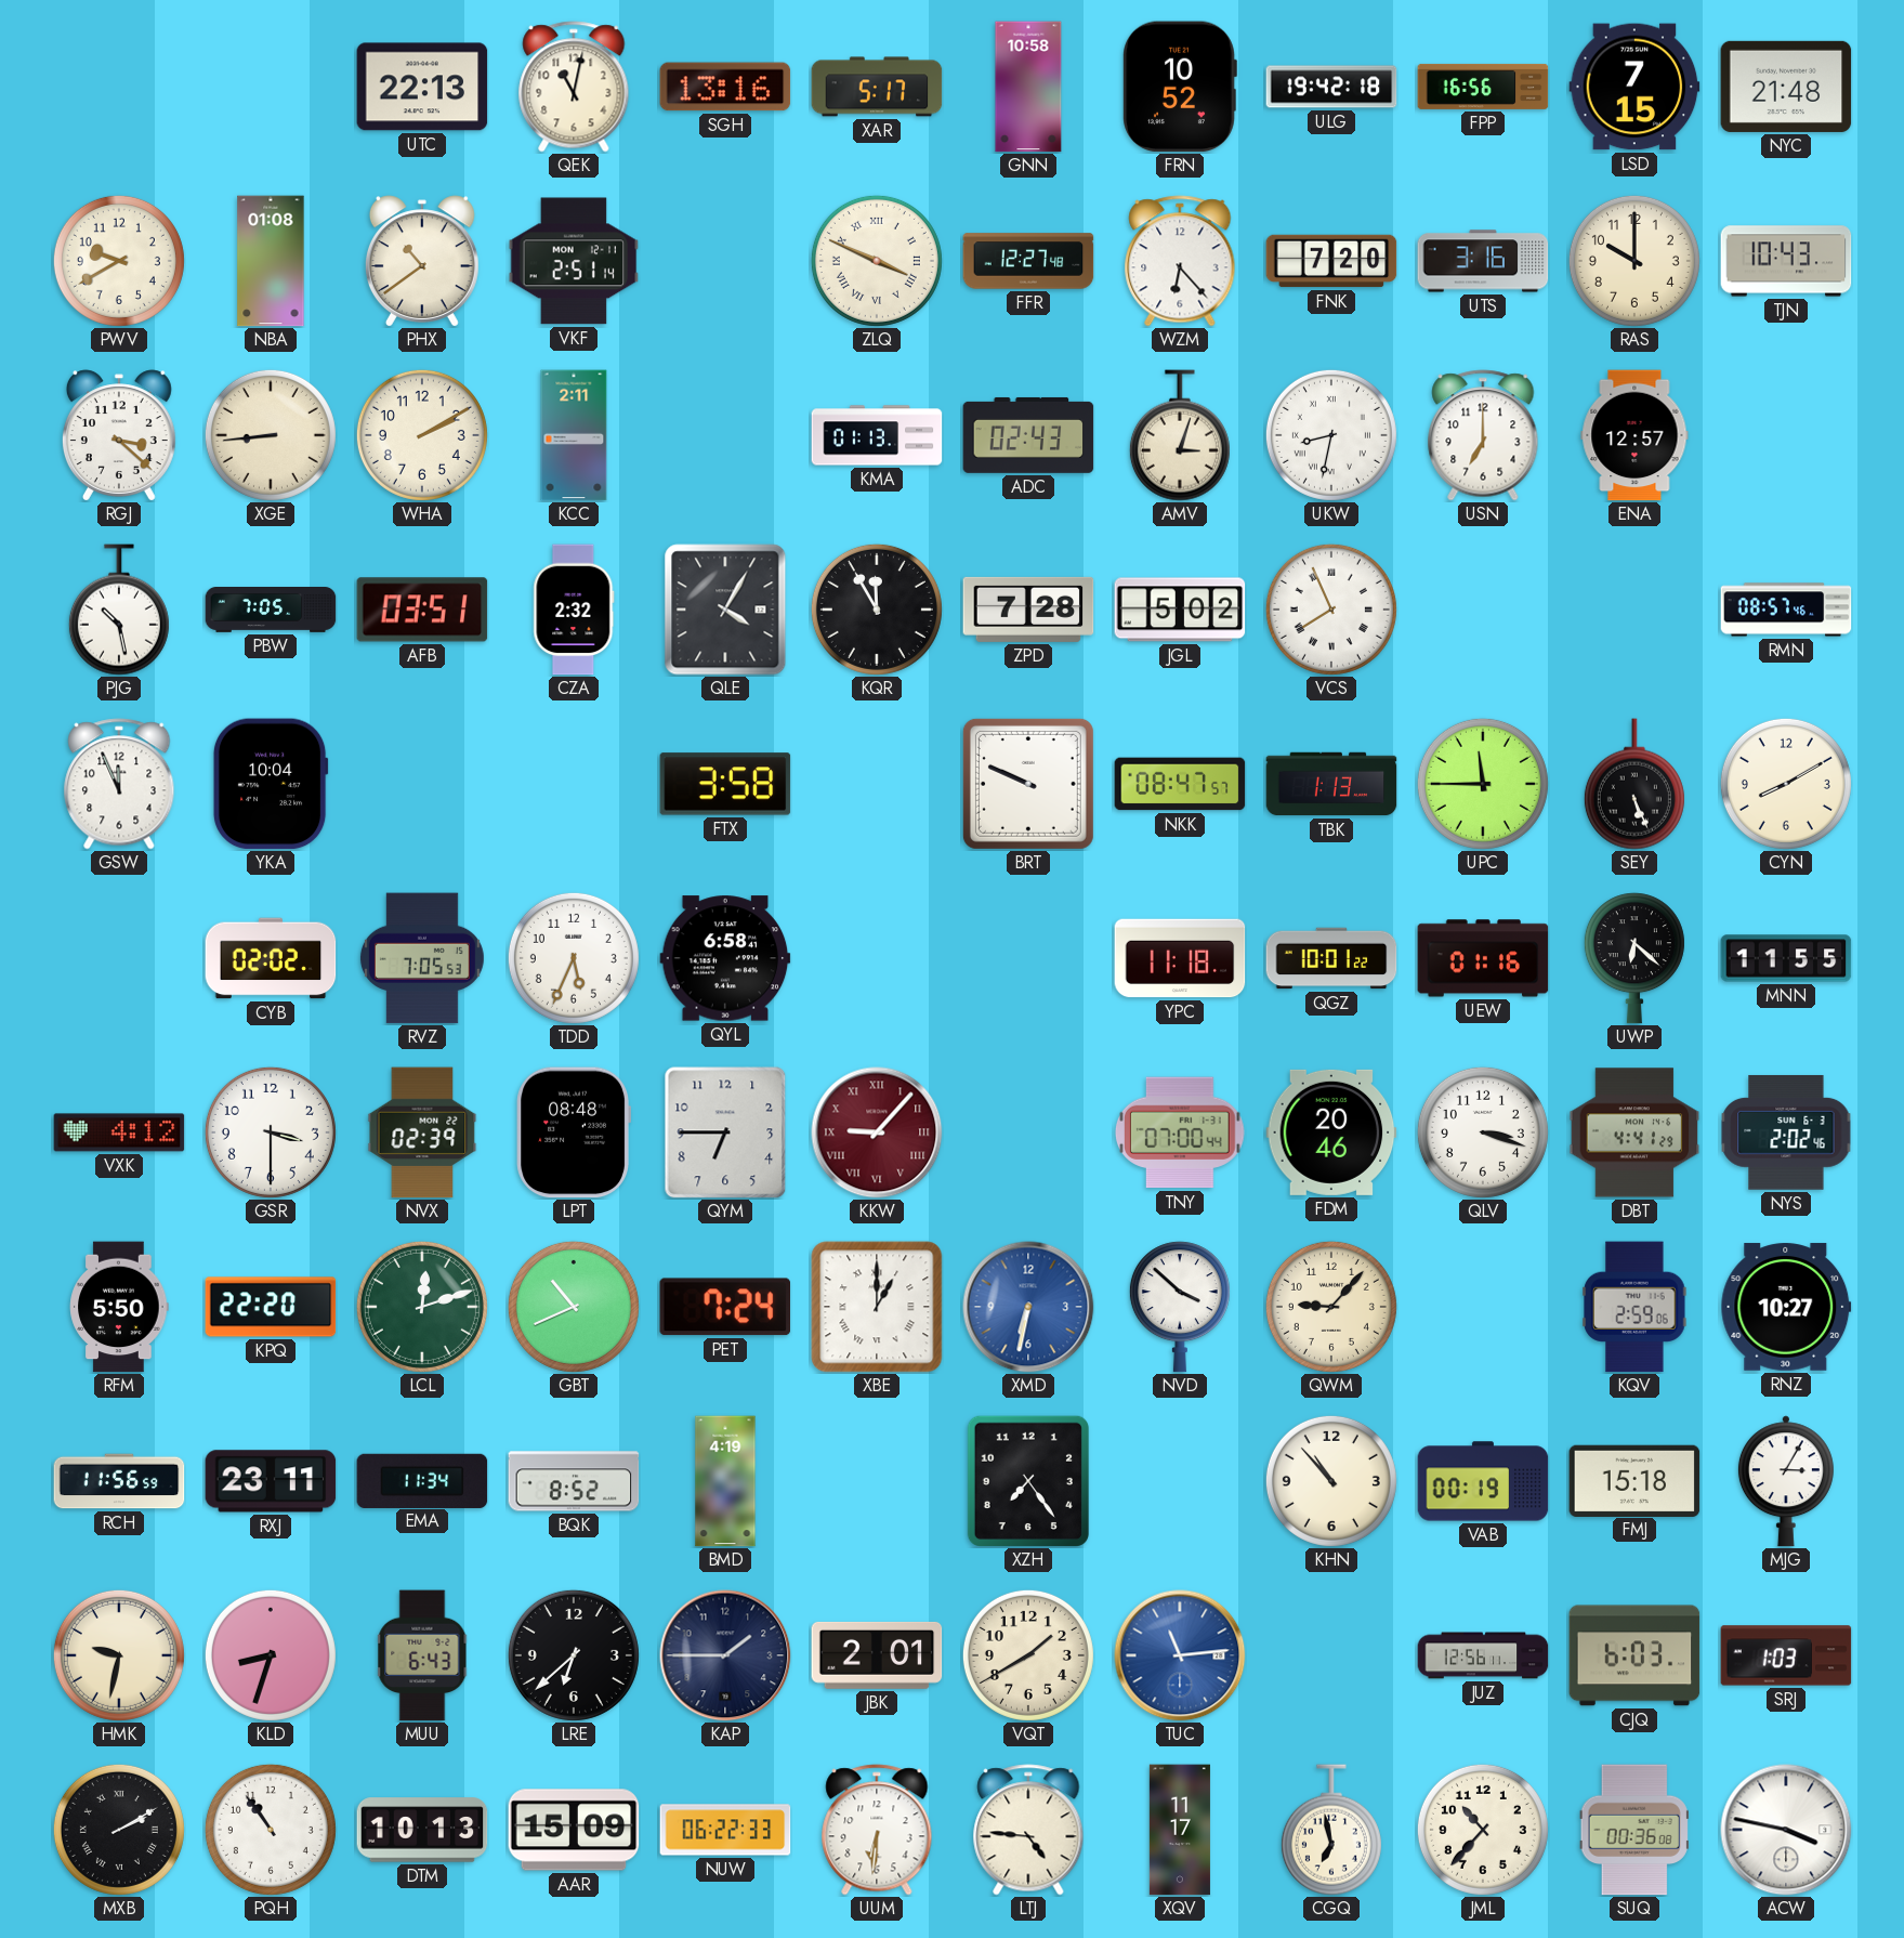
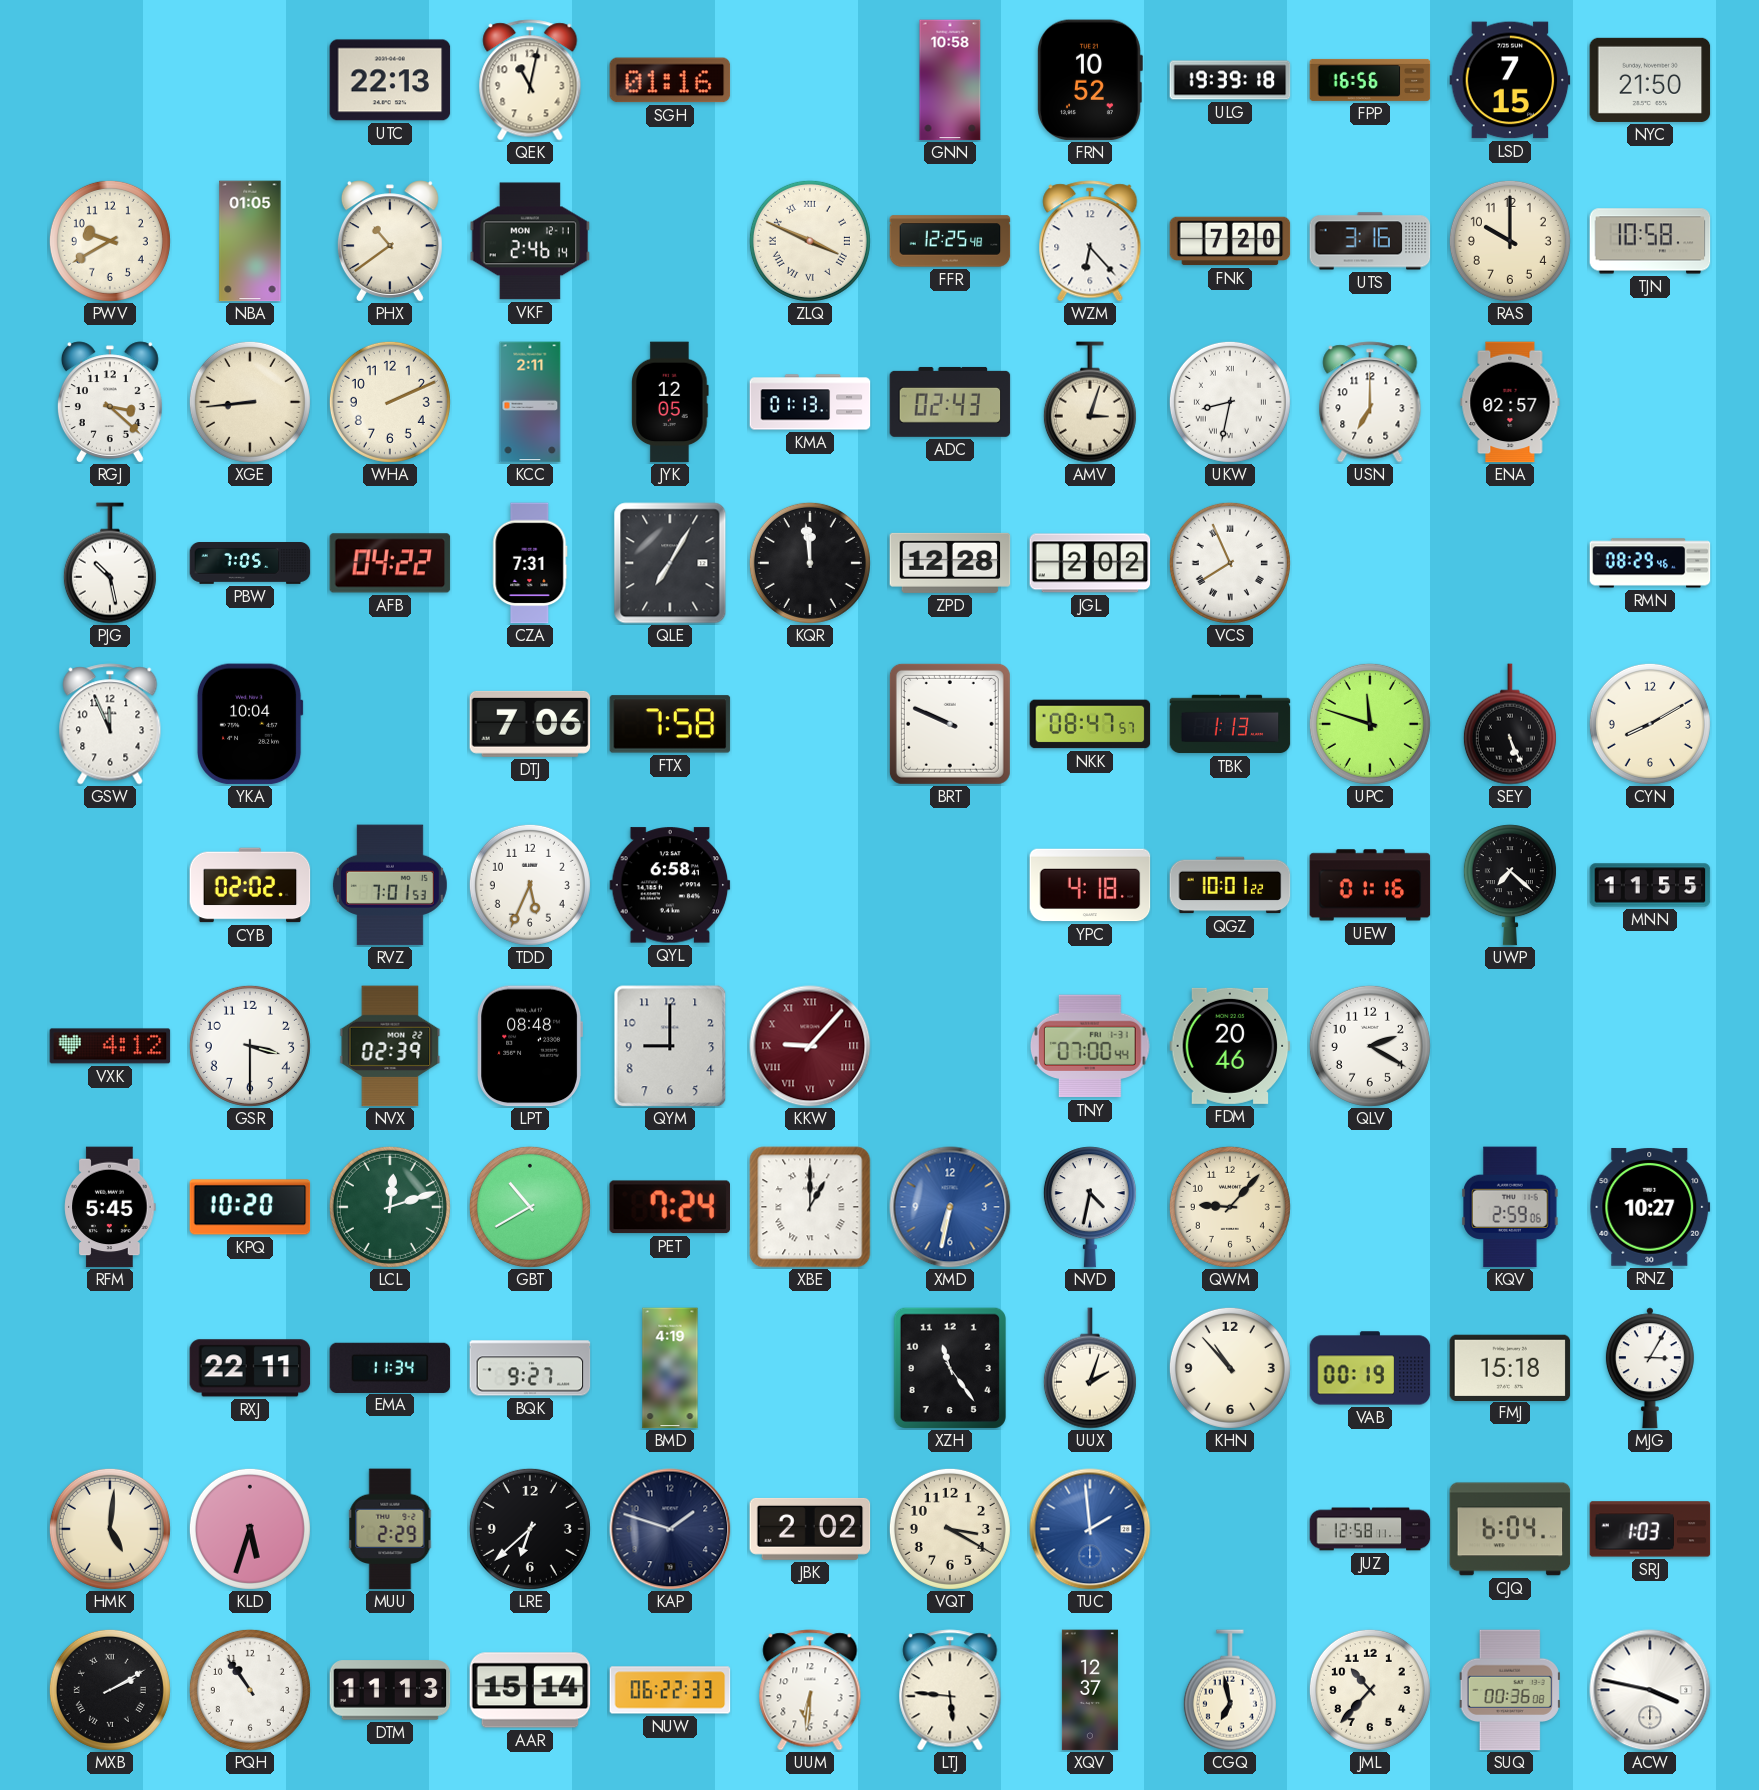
SGH: 13:16 -> 01:16 (670, 80)
XAR: 5:17 -> none (877, 87)
ULG: 19:42 -> 19:39 (1230, 80)
NYC: 21:48 -> 21:50 (1650, 80)
NBA: 01:08 -> 01:05 (250, 241)
VKF: 2:51 -> 2:46 (530, 241)
FFR: 12:27 -> 12:25 (950, 241)
TJN: 10:43 -> 10:58 (1650, 241)
WHA: 2:10 -> 2:11 (390, 402)
JYK: none -> 12:05 (670, 402)
ENA: 12:57 -> 02:57 (1510, 402)
AFB: 03:51 -> 04:22 (390, 563)
CZA: 2:32 -> 7:31 (530, 563)
QLE: 4:05 -> 7:05 (670, 563)
KQR: 11:55 -> 11:59 (810, 563)
ZPD: 7:28 -> 12:28 (950, 563)
JGL: 5:02 -> 2:02 (1090, 563)
RMN: 08:57 -> 08:29 (1650, 563)
DTJ: none -> 7:06 (530, 724)
FTX: 3:58 -> 7:58 (670, 724)
UPC: 11:45 -> 11:48 (1370, 724)
RVZ: 7:05 -> 7:01 (390, 885)
YPC: 11:18 -> 4:18 (1090, 885)
UWP: 6:22 -> 7:22 (1510, 885)
QYM: 6:45 -> 9:00 (670, 1046)
QLV: 3:18 -> 2:20 (1370, 1046)
DBT: 4:41 -> none (1634, 1132)
NYS: 2:02 -> none (1786, 1132)
RFM: 5:50 -> 5:45 (110, 1207)
KPQ: 22:20 -> 10:20 (250, 1207)
GBT: 10:41 -> 10:40 (530, 1207)
NVD: 3:52 -> 4:32 (1090, 1207)
RCH: 11:56 -> none (119, 1481)
RXJ: 23:11 -> 22:11 (250, 1368)
BQK: 8:52 -> 9:27 (530, 1368)
XZH: 7:24 -> 11:24 (950, 1368)
UUX: none -> 2:03 (1090, 1368)
HMK: 9:32 -> 5:01 (110, 1529)
KLD: 8:33 -> 5:33 (250, 1529)
MUU: 6:43 -> 2:29 (390, 1529)
KAP: 1:45 -> 1:48 (670, 1529)
JBK: 2:01 -> 2:02 (810, 1529)
VQT: 1:40 -> 3:20 (950, 1529)
TUC: 11:14 -> 1:59 (1090, 1529)
JUZ: 12:56 -> 12:58 (1370, 1529)
CJQ: 6:03 -> 6:04 (1510, 1529)
DTM: 10:13 -> 11:13 (390, 1690)
AAR: 15:09 -> 15:14 (530, 1690)
LTJ: 4:46 -> 5:46 (950, 1690)
XQV: 11:17 -> 12:37 (1090, 1690)
